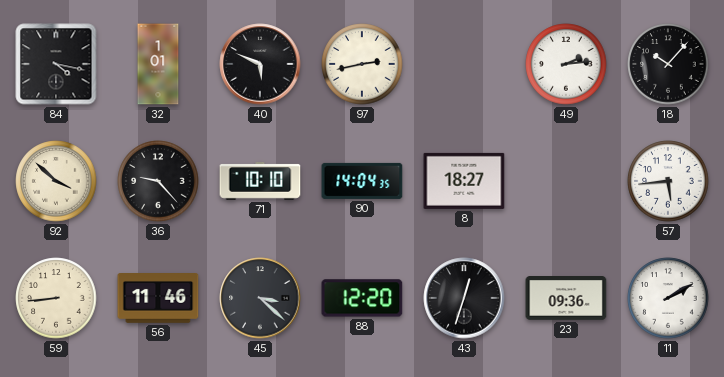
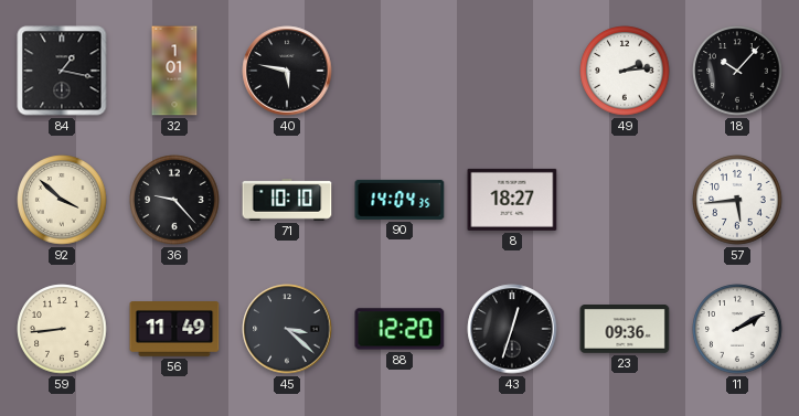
84: 4:17 -> 1:17 (62, 71)
40: 5:49 -> 5:47 (287, 71)
97: 2:43 -> none (362, 64)
56: 11:46 -> 11:49 (174, 330)
